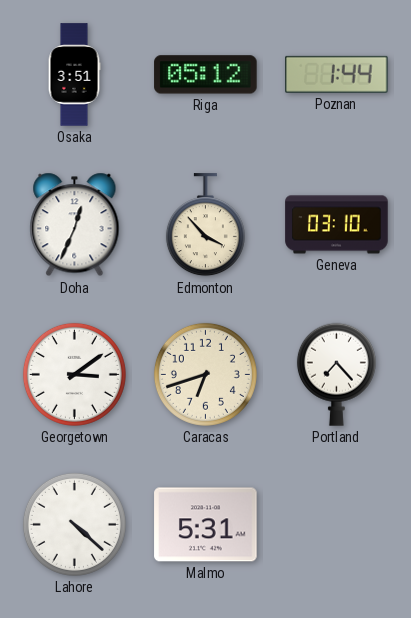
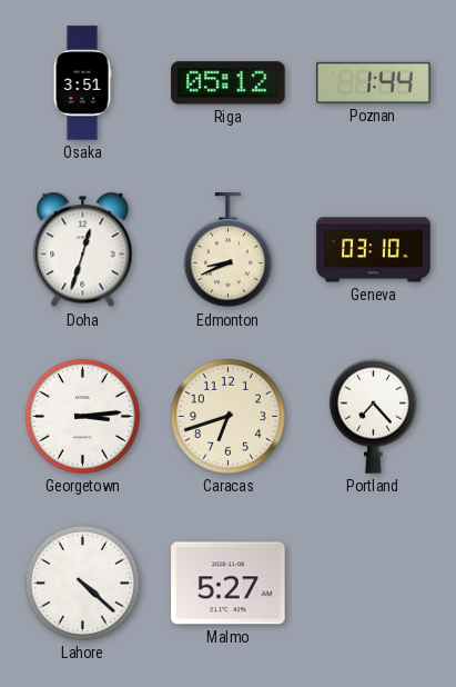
Doha: 12:34 -> 12:33 (83, 250)
Edmonton: 3:53 -> 8:41 (227, 250)
Georgetown: 3:09 -> 3:14 (82, 416)
Malmo: 5:31 -> 5:27 (229, 584)
